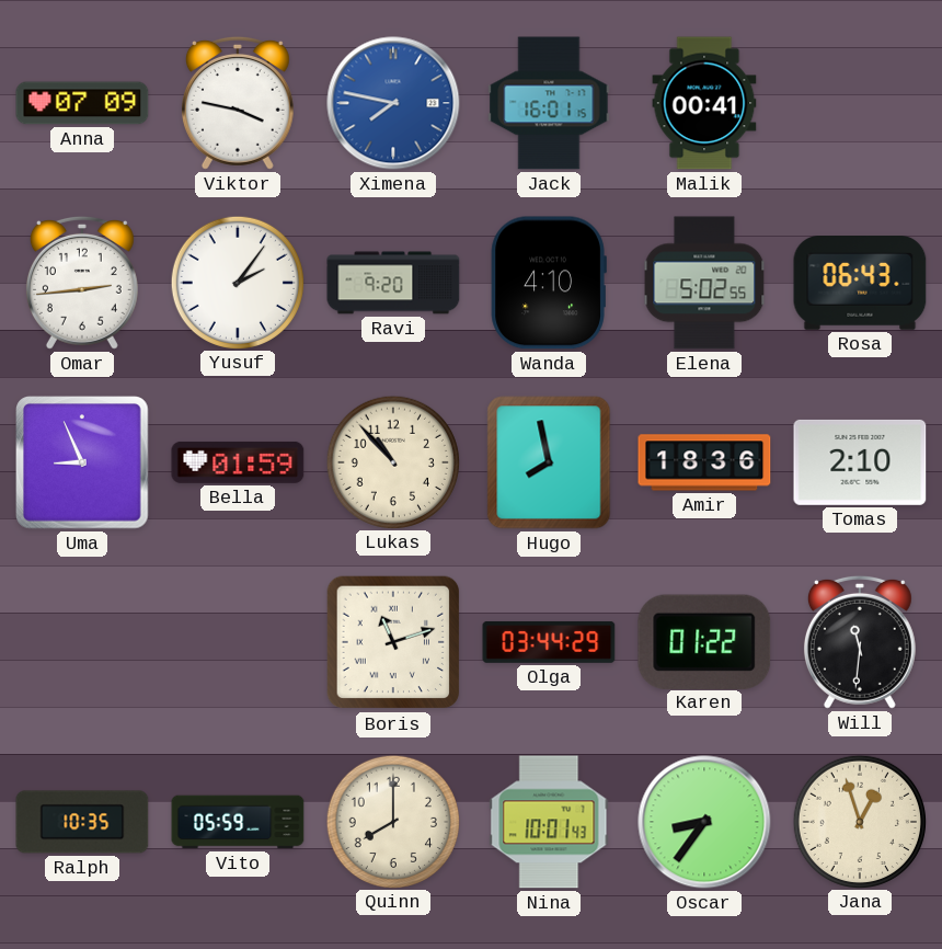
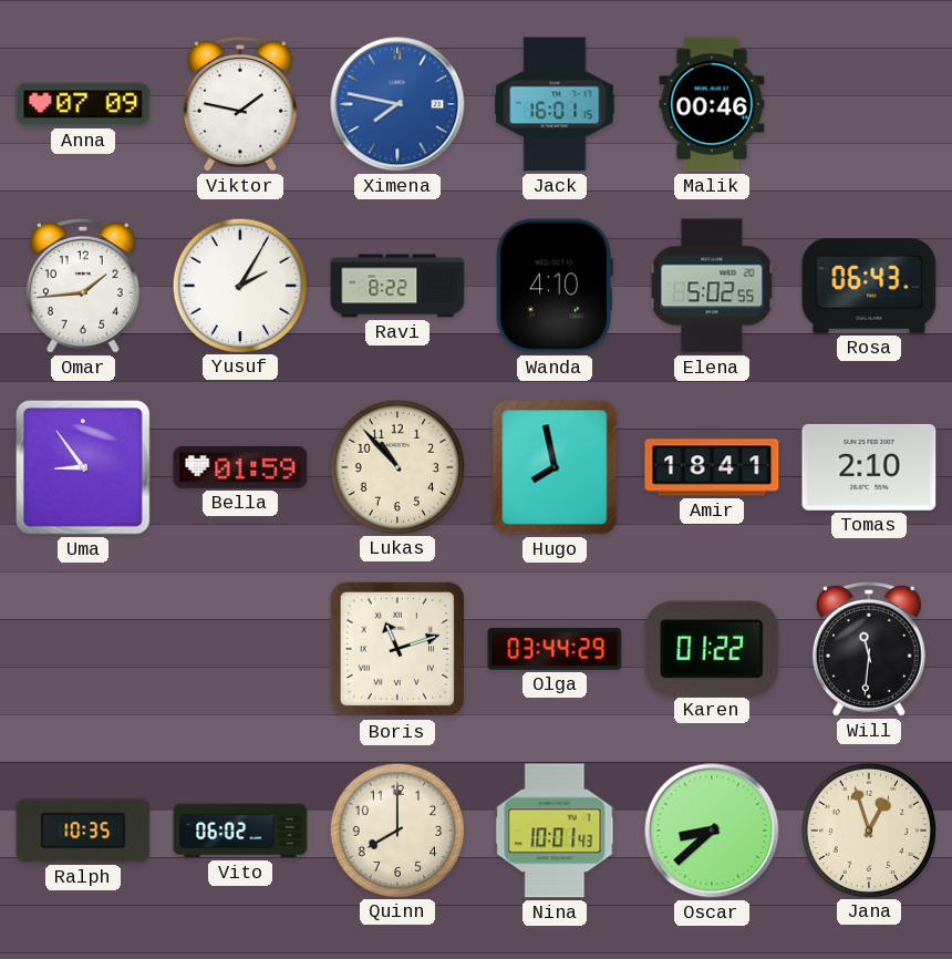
Viktor: 3:47 -> 1:47 (240, 104)
Malik: 00:41 -> 00:46 (712, 104)
Omar: 2:44 -> 1:44 (83, 286)
Yusuf: 2:06 -> 2:05 (239, 285)
Ravi: 9:20 -> 8:22 (397, 286)
Uma: 8:56 -> 8:54 (83, 467)
Amir: 18:36 -> 18:41 (712, 467)
Vito: 05:59 -> 06:02 (240, 831)
Oscar: 8:36 -> 8:38 (712, 831)
